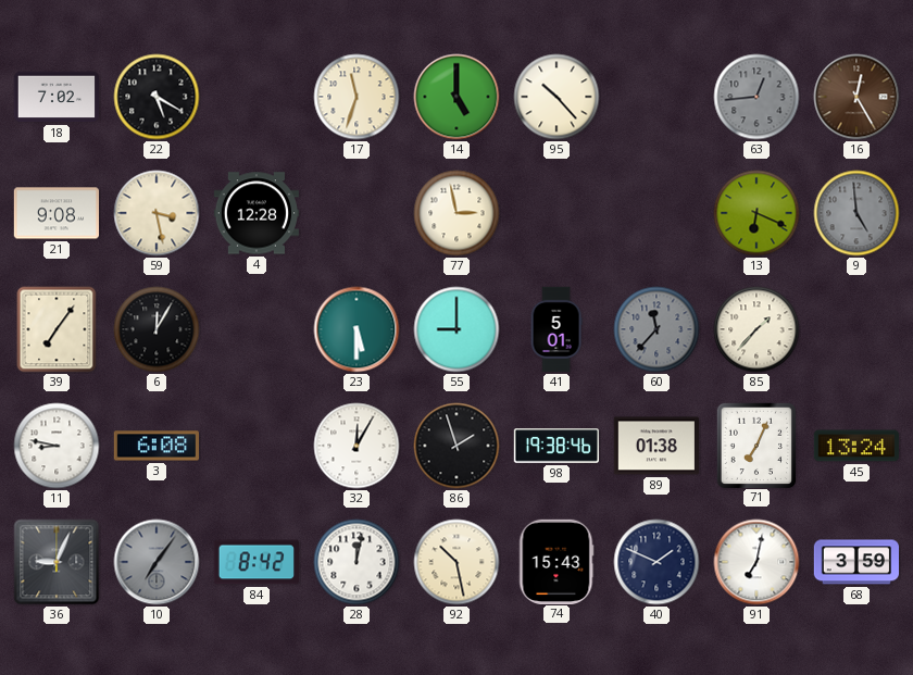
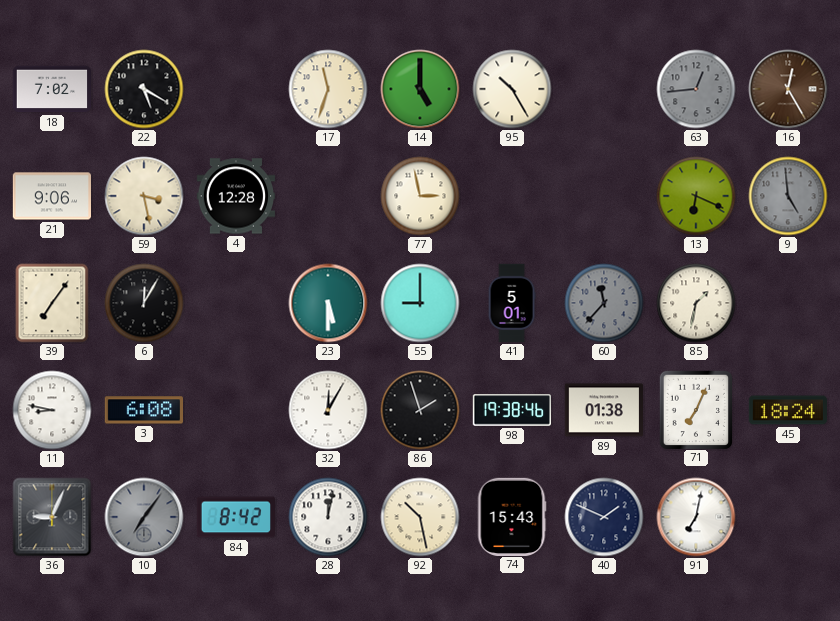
95: 10:23 -> 10:25 (512, 89)
21: 9:08 -> 9:06 (52, 196)
85: 1:37 -> 1:32 (696, 303)
45: 13:24 -> 18:24 (788, 410)
68: 3:59 -> none (855, 562)
